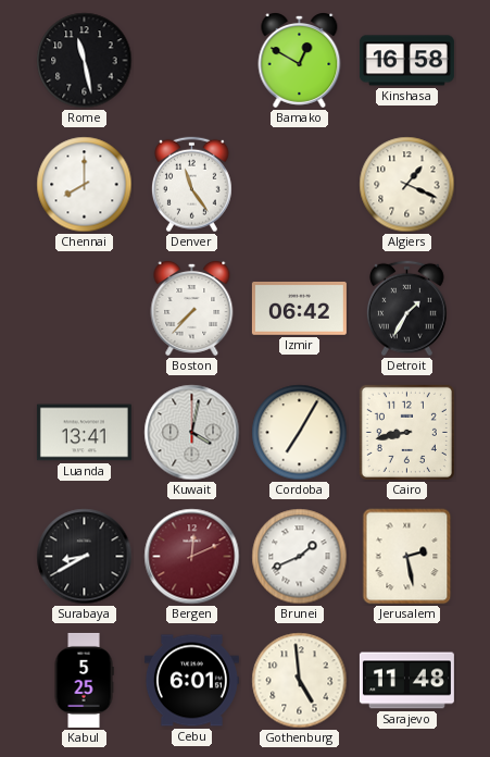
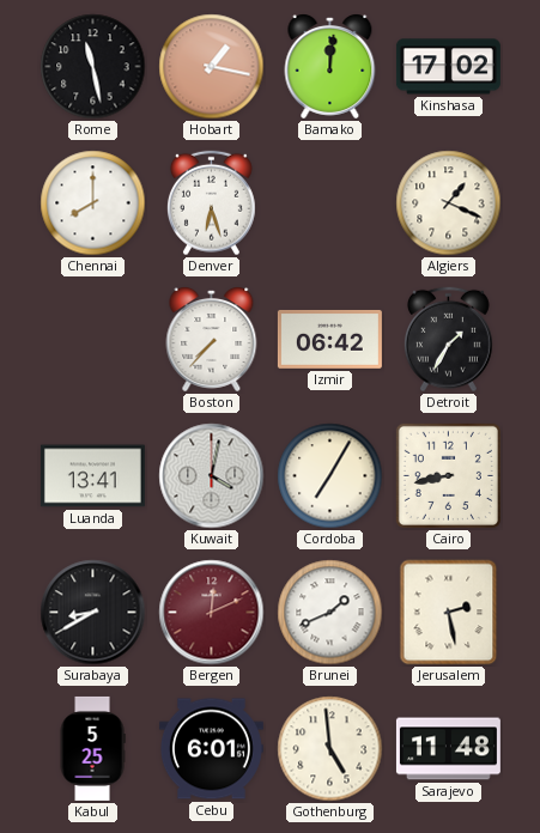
Hobart: none -> 1:17 (212, 67)
Bamako: 12:50 -> 12:01 (330, 67)
Kinshasa: 16:58 -> 17:02 (448, 67)
Denver: 11:24 -> 6:27 (211, 203)
